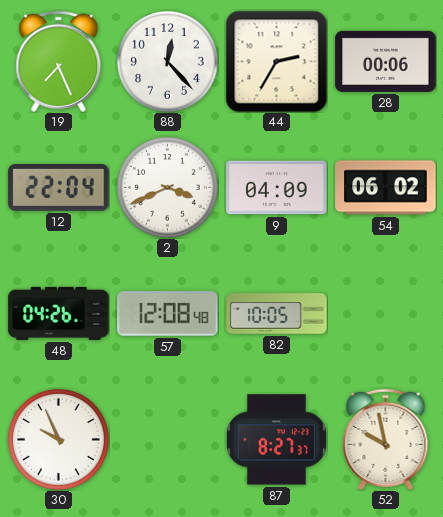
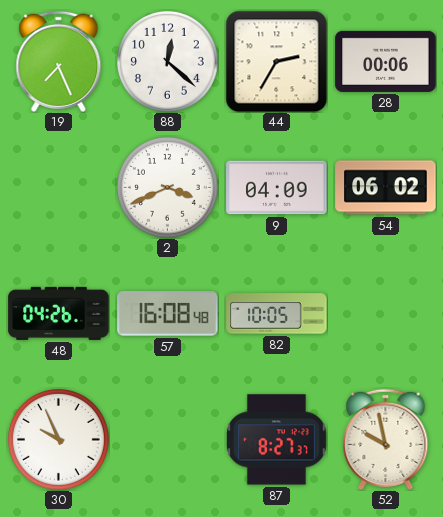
88: 12:23 -> 12:22 (168, 62)
12: 22:04 -> none (59, 188)
57: 12:08 -> 16:08 (168, 314)
